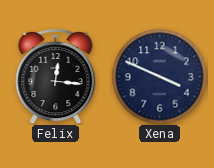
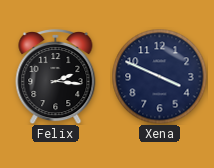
Felix: 12:16 -> 2:16 (56, 76)
